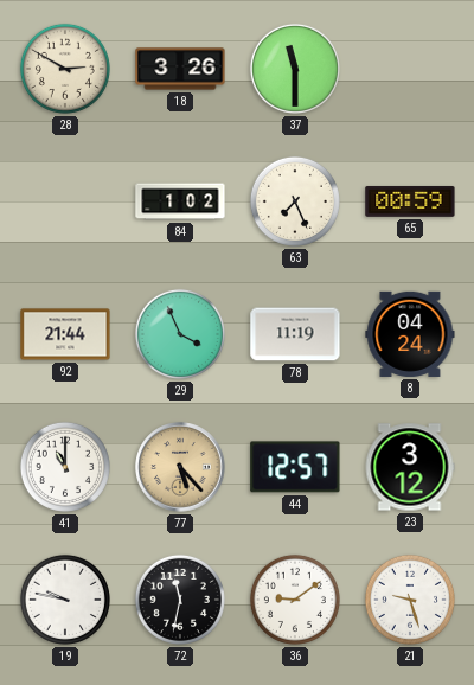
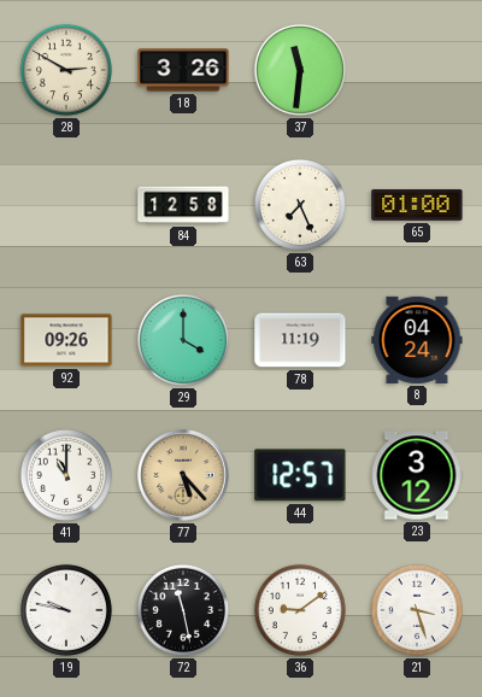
37: 11:30 -> 11:31 (300, 70)
84: 1:02 -> 12:58 (183, 205)
65: 00:59 -> 01:00 (417, 205)
92: 21:44 -> 09:26 (66, 340)
29: 3:56 -> 4:00 (183, 340)
72: 11:32 -> 11:28 (183, 610)
21: 9:27 -> 3:27 (417, 610)
